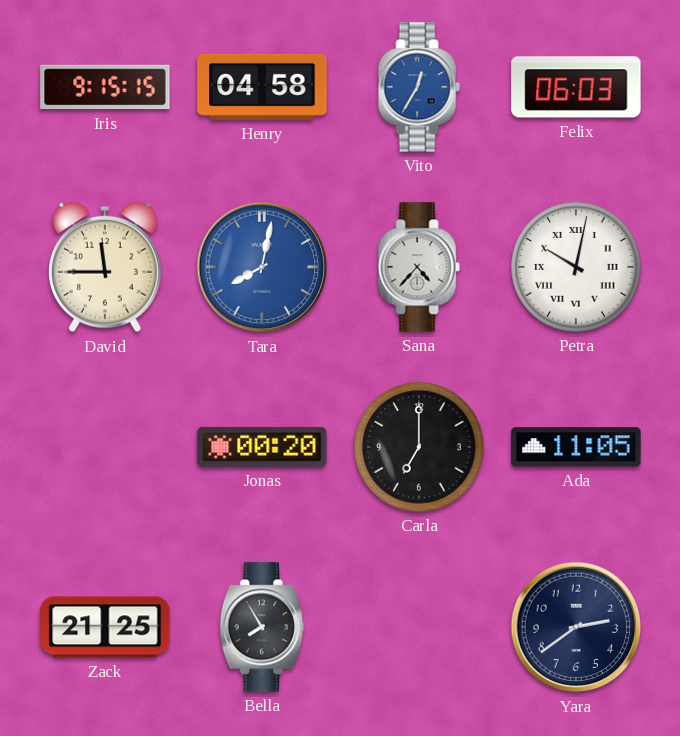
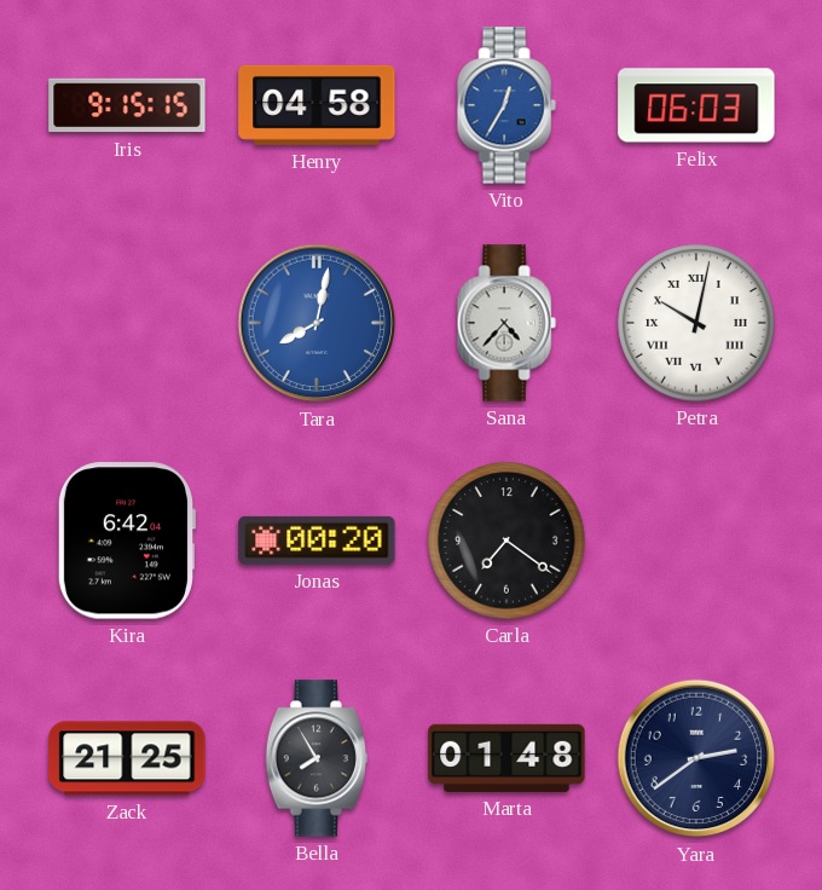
David: 11:45 -> none (106, 267)
Kira: none -> 6:42 (127, 541)
Carla: 7:00 -> 7:21 (506, 541)
Ada: 11:05 -> none (576, 447)
Marta: none -> 01:48 (506, 758)
